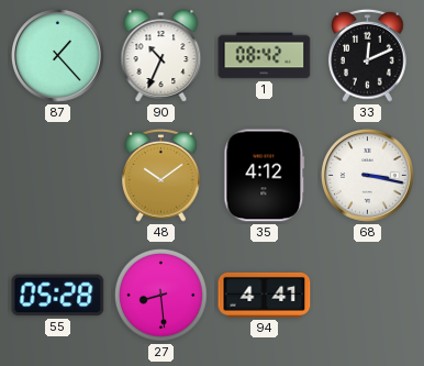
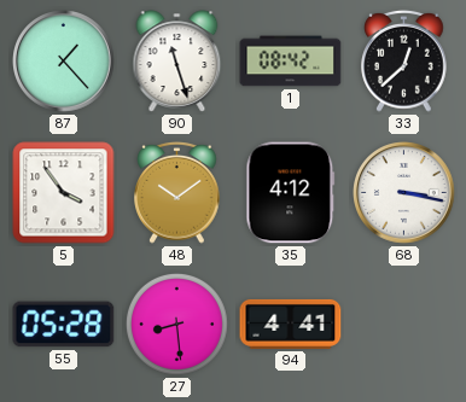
90: 10:34 -> 11:27 (177, 62)
33: 12:11 -> 12:38 (404, 60)
5: none -> 3:54 (64, 193)
